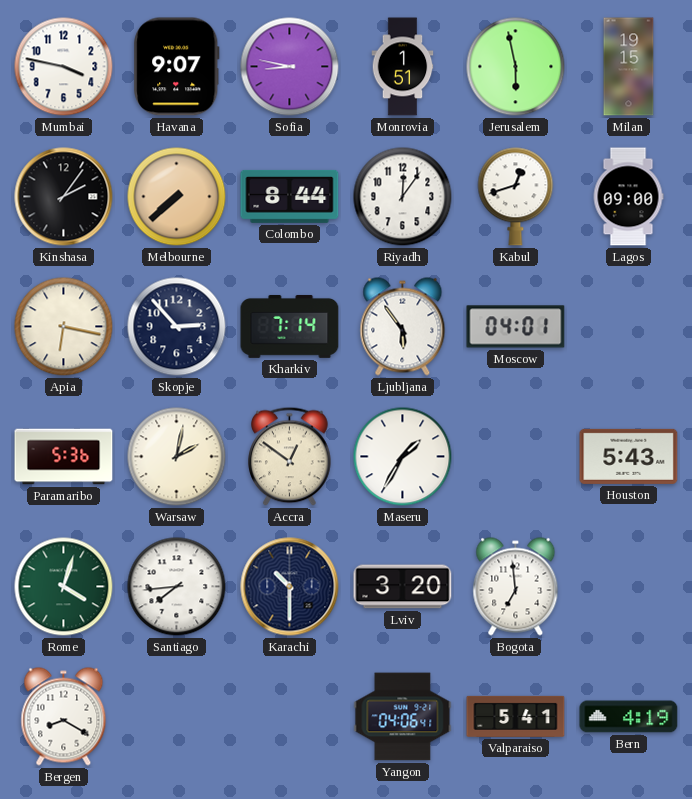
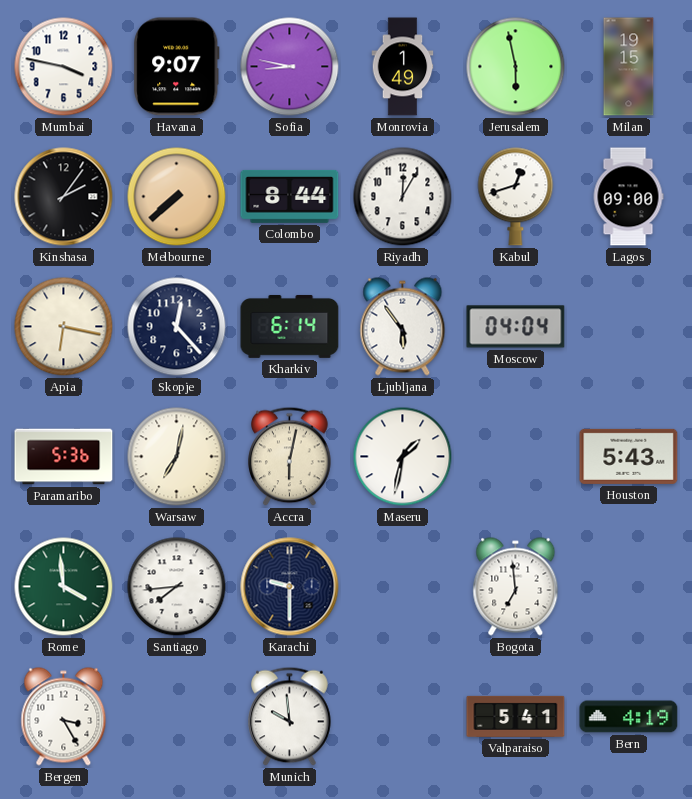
Monrovia: 1:51 -> 1:49 (403, 67)
Riyadh: 12:06 -> 12:05 (403, 197)
Skopje: 2:53 -> 12:23 (177, 327)
Kharkiv: 7:14 -> 6:14 (290, 326)
Moscow: 04:01 -> 04:04 (516, 327)
Warsaw: 2:02 -> 7:02 (177, 457)
Accra: 12:51 -> 6:02 (290, 457)
Maseru: 1:35 -> 1:32 (403, 457)
Rome: 4:03 -> 3:59 (64, 587)
Karachi: 10:30 -> 9:30 (290, 587)
Lviv: 3:20 -> none (403, 587)
Bergen: 8:20 -> 3:25 (64, 717)
Munich: none -> 9:59 (290, 717)
Yangon: 04:06 -> none (403, 717)
